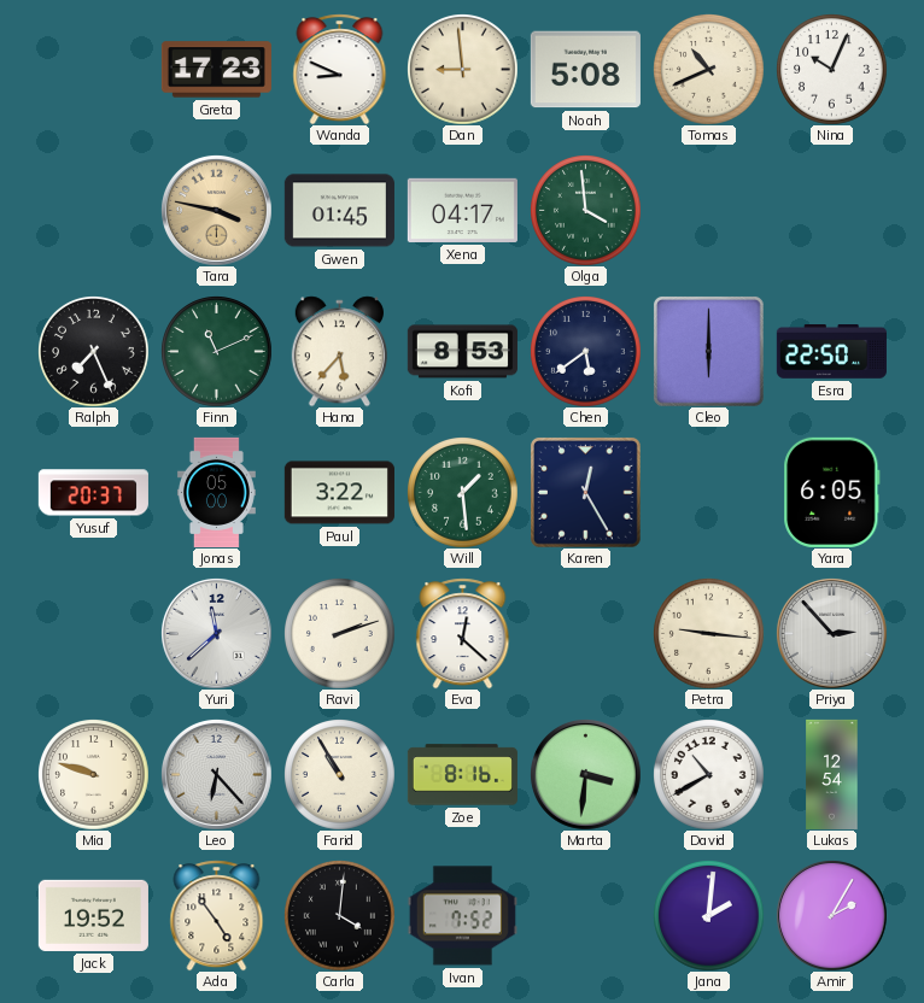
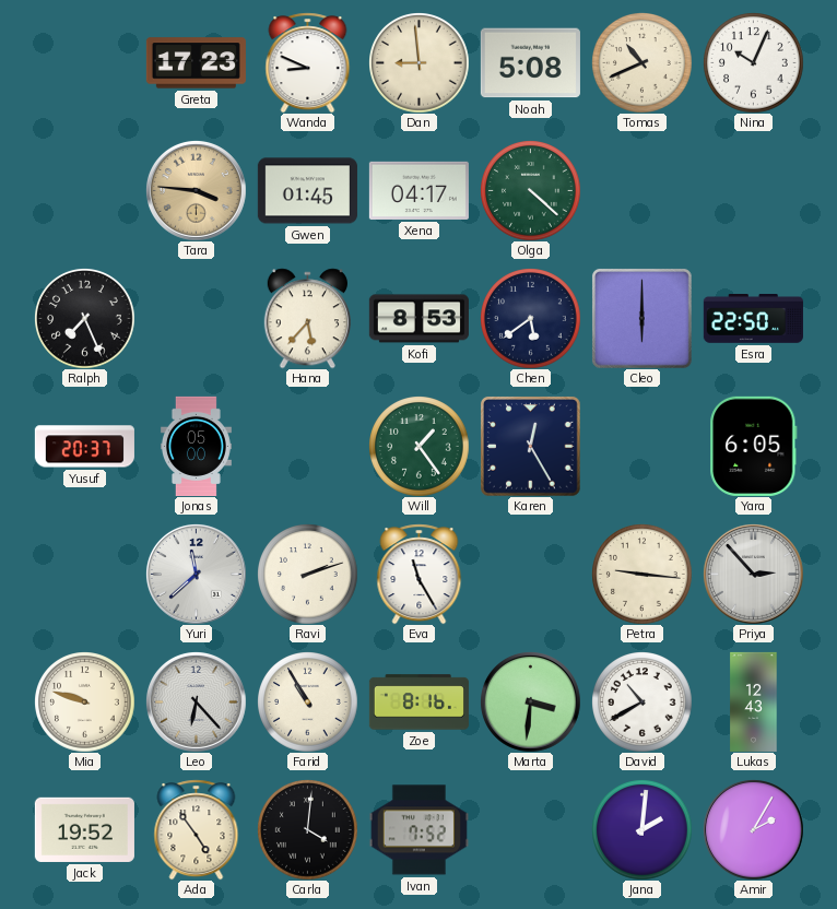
Tara: 3:47 -> 3:46 (197, 191)
Olga: 3:59 -> 4:22 (531, 191)
Finn: 11:11 -> none (217, 352)
Paul: 3:22 -> none (339, 493)
Will: 1:29 -> 1:24 (420, 447)
Eva: 12:22 -> 11:25 (420, 574)
Lukas: 12:54 -> 12:43 (754, 701)
